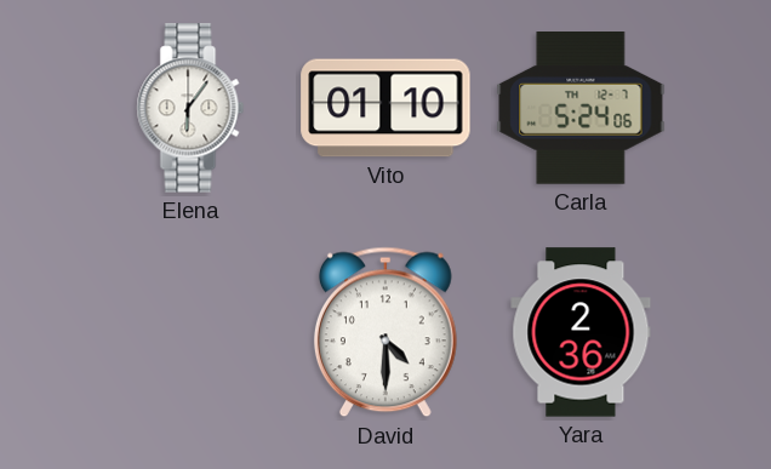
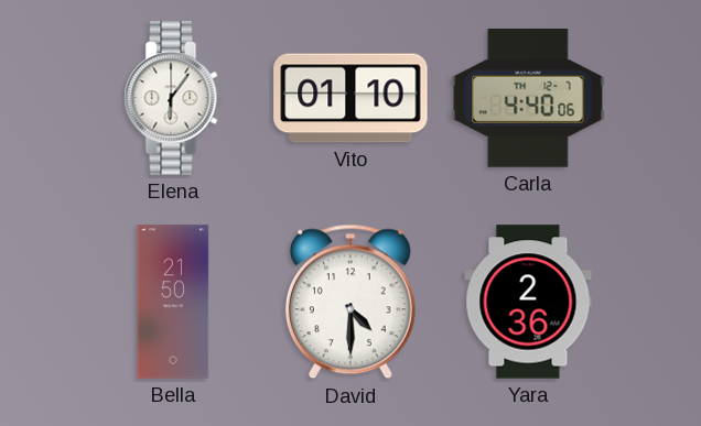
Carla: 5:24 -> 4:40 (528, 99)
Bella: none -> 21:50 (173, 302)
